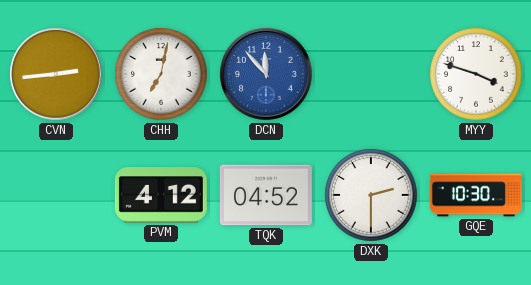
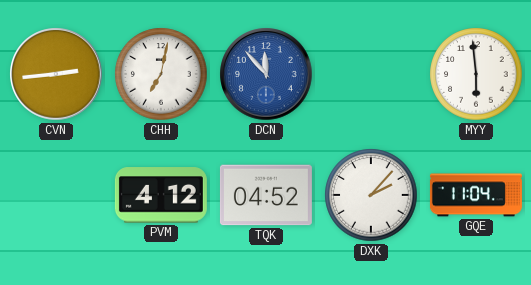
MYY: 3:48 -> 5:59 (476, 74)
DXK: 2:30 -> 2:07 (371, 195)
GQE: 10:30 -> 11:04 (476, 195)
